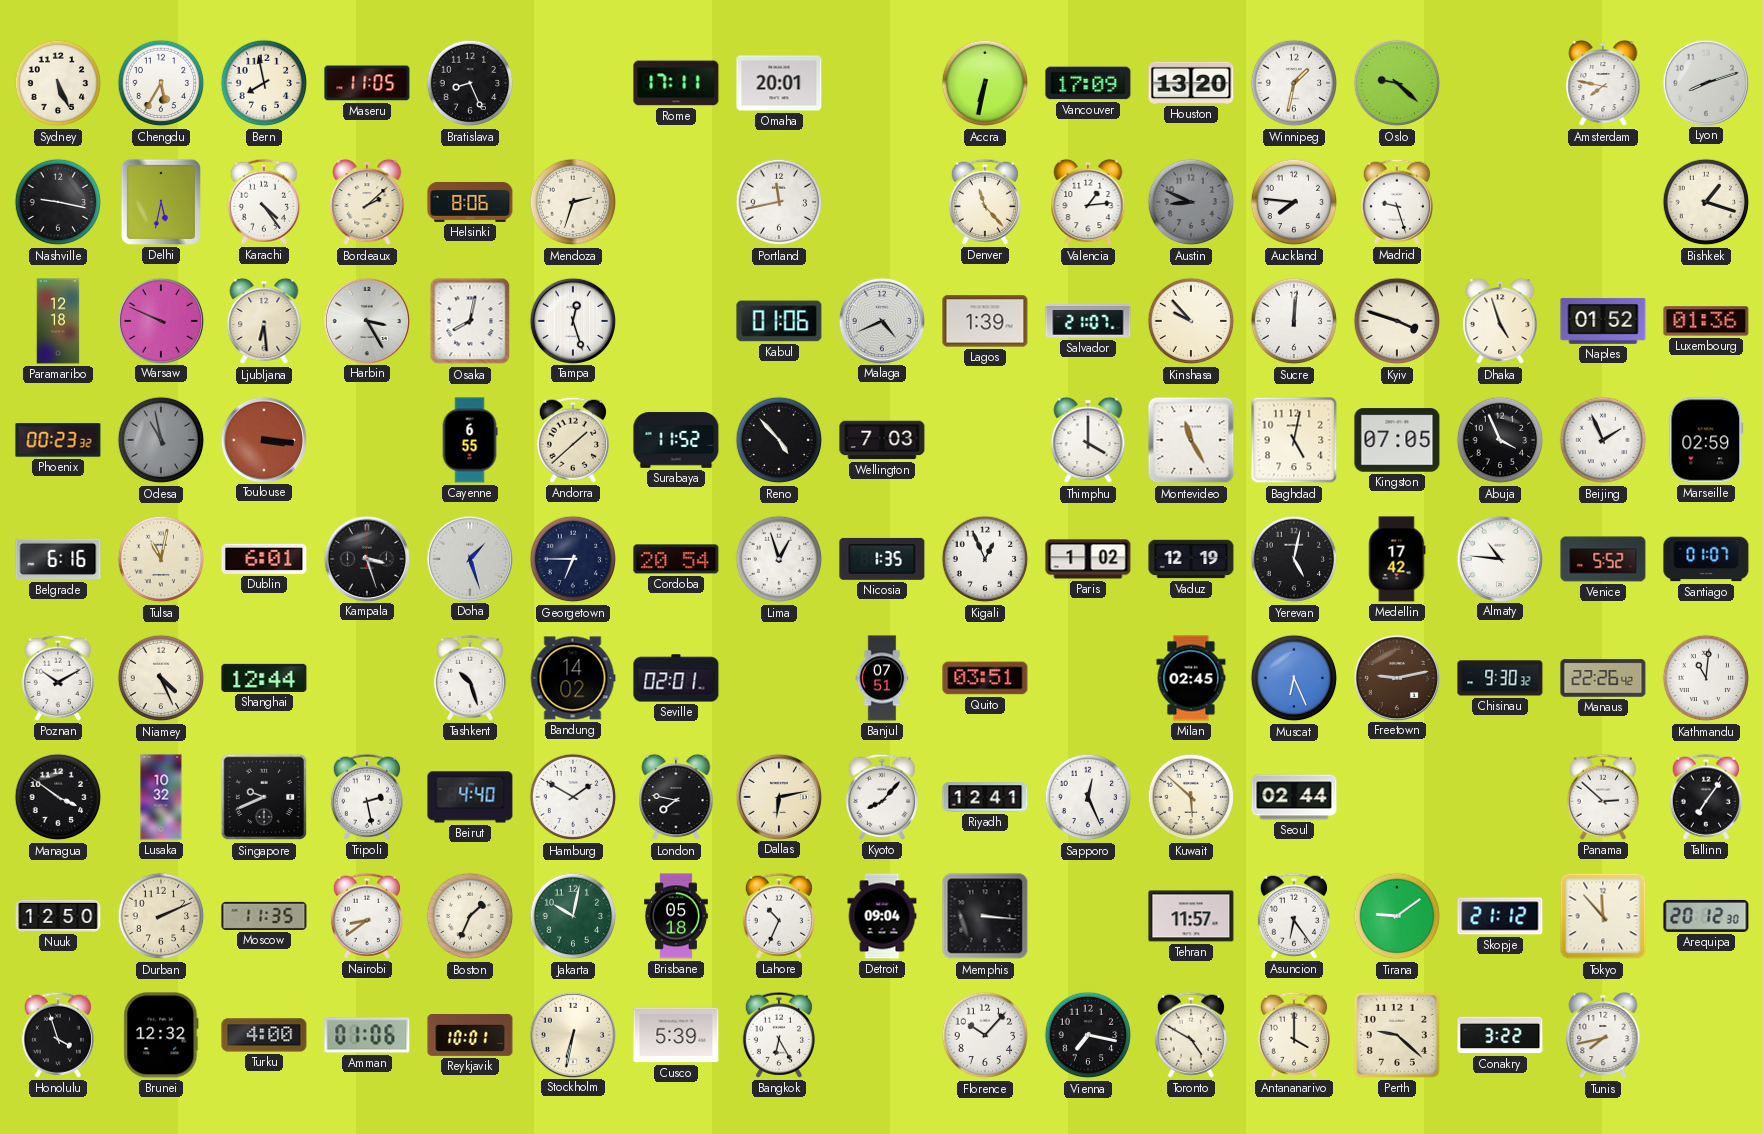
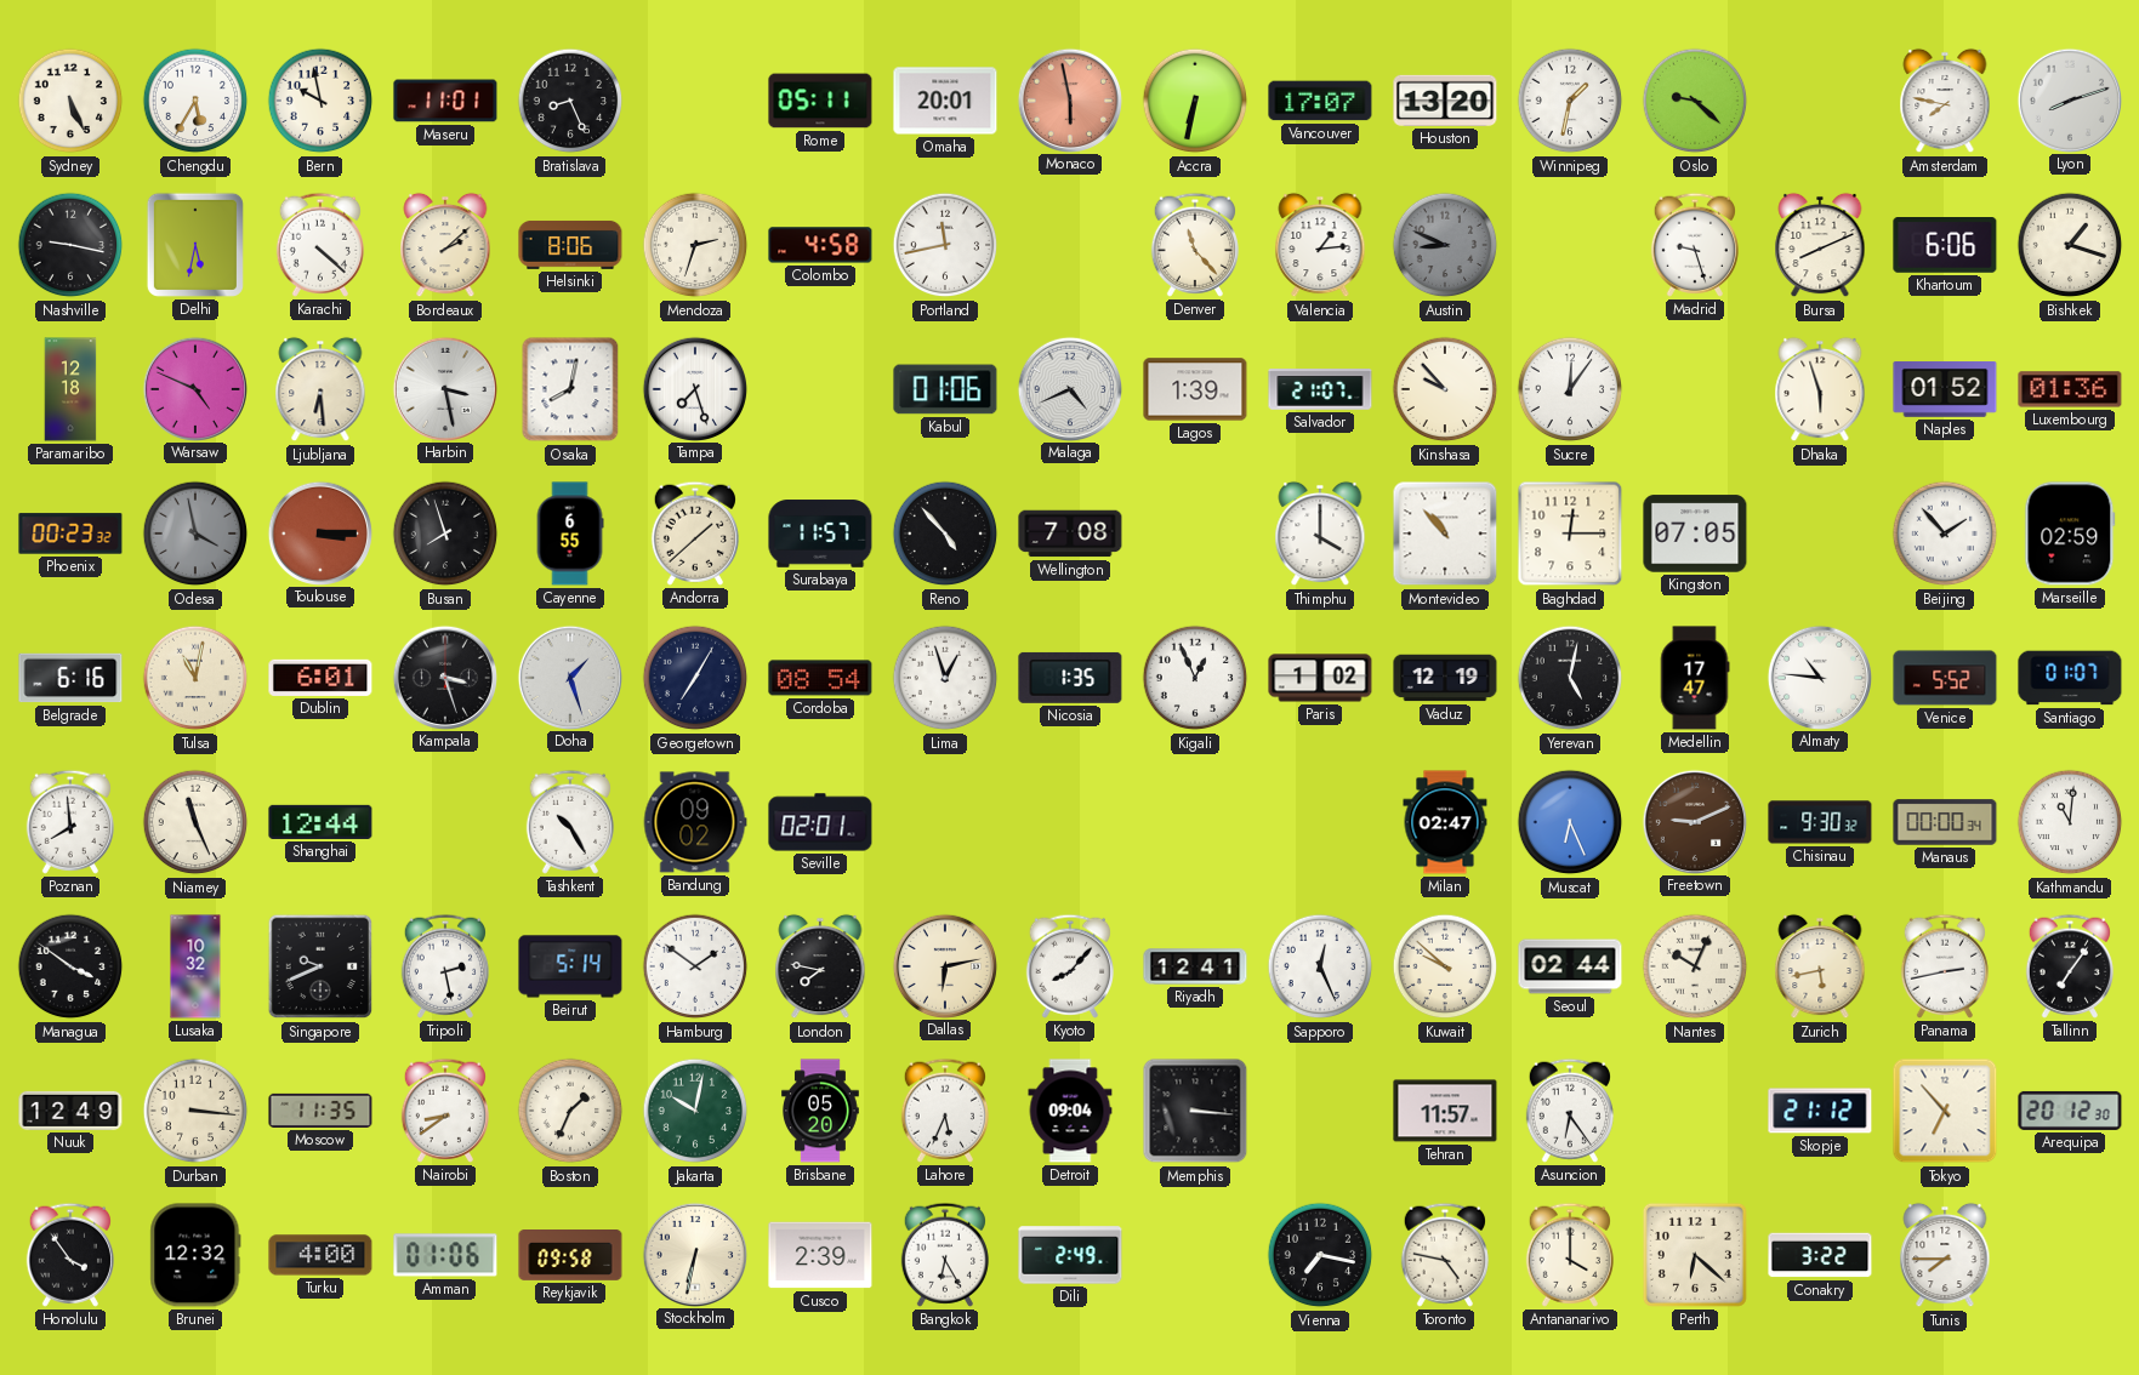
Bern: 7:58 -> 9:58 (320, 101)
Maseru: 11:05 -> 11:01 (445, 101)
Rome: 17:11 -> 05:11 (820, 101)
Monaco: none -> 5:58 (1069, 99)
Vancouver: 17:09 -> 17:07 (1320, 101)
Karachi: 4:24 -> 4:22 (320, 245)
Colombo: none -> 4:58 (820, 245)
Auckland: 7:46 -> none (1294, 202)
Bursa: none -> 8:11 (1820, 245)
Khartoum: none -> 6:06 (1945, 246)
Warsaw: 9:49 -> 4:49 (194, 388)
Harbin: 3:25 -> 3:28 (444, 388)
Tampa: 12:27 -> 7:27 (694, 388)
Sucre: 12:01 -> 12:06 (1570, 389)
Kyiv: 3:48 -> none (1397, 321)
Dhaka: 4:57 -> 5:57 (1820, 389)
Odesa: 10:58 -> 3:58 (195, 534)
Toulouse: 3:16 -> 3:15 (319, 532)
Busan: none -> 7:57 (445, 534)
Surabaya: 11:52 -> 11:57 (820, 534)
Wellington: 7:03 -> 7:08 (1070, 534)
Montevideo: 11:25 -> 10:53 (1445, 534)
Baghdad: 5:02 -> 12:15 (1570, 534)
Abuja: 3:56 -> none (1500, 440)
Beijing: 1:56 -> 1:53 (1945, 534)
Georgetown: 6:45 -> 7:05 (695, 678)
Cordoba: 20:54 -> 08:54 (820, 678)
Medellin: 17:42 -> 17:47 (1695, 678)
Poznan: 10:10 -> 7:59 (70, 822)
Niamey: 4:26 -> 11:26 (195, 822)
Tashkent: 10:27 -> 10:25 (570, 822)
Bandung: 14:02 -> 09:02 (695, 822)
Banjul: 07:51 -> none (882, 678)
Quito: 03:51 -> none (985, 678)
Milan: 02:45 -> 02:47 (1445, 822)
Freetown: 9:13 -> 9:11 (1694, 821)
Manaus: 22:26 -> 00:00 (1945, 822)
Beirut: 4:40 -> 5:14 (570, 966)
Hamburg: 1:50 -> 1:51 (695, 966)
Kuwait: 5:52 -> 9:52 (1445, 966)
Nantes: none -> 10:04 (1695, 966)
Zurich: none -> 5:43 (1820, 966)
Panama: 2:52 -> 2:43 (1945, 966)
Nuuk: 12:50 -> 12:49 (70, 1111)
Durban: 2:11 -> 3:16 (195, 1111)
Brisbane: 05:18 -> 05:20 (821, 1111)
Lahore: 10:34 -> 5:34 (945, 1111)
Tirana: 9:09 -> none (1397, 916)
Tokyo: 11:53 -> 6:53 (1945, 1111)
Honolulu: 3:57 -> 3:54 (70, 1255)
Reykjavik: 10:01 -> 09:58 (570, 1256)
Cusco: 5:39 -> 2:39 (820, 1255)
Dili: none -> 2:49 (1070, 1255)
Florence: 10:07 -> none (985, 1035)
Toronto: 4:50 -> 4:47 (1445, 1255)
Perth: 9:22 -> 6:22 (1695, 1255)
Tunis: 7:43 -> 7:45 (1945, 1255)
